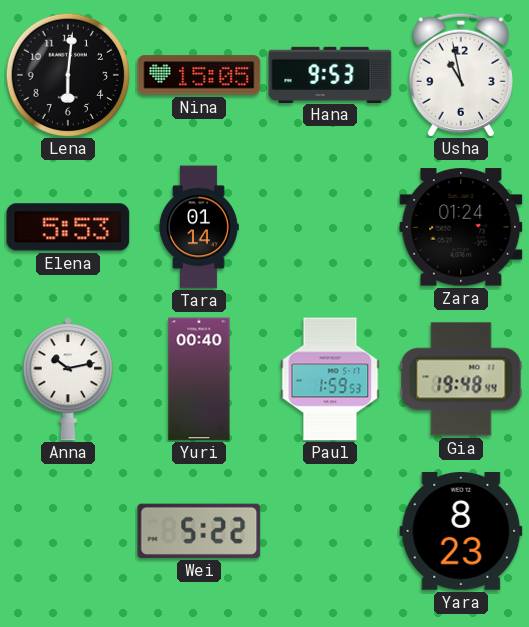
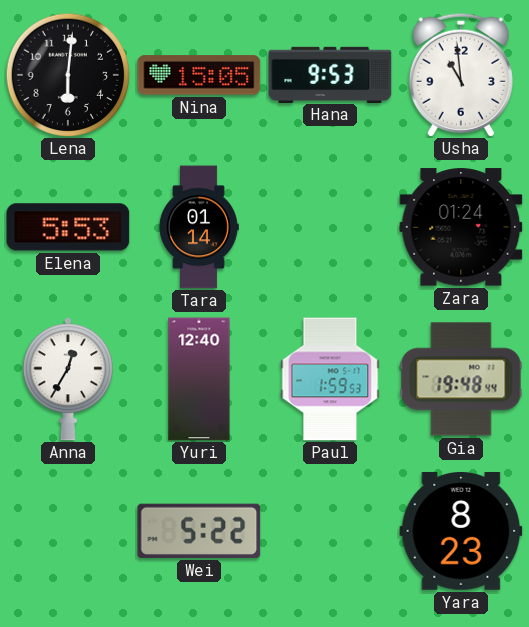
Usha: 10:58 -> 10:59 (461, 75)
Anna: 10:13 -> 12:35 (68, 379)
Yuri: 00:40 -> 12:40 (199, 379)
